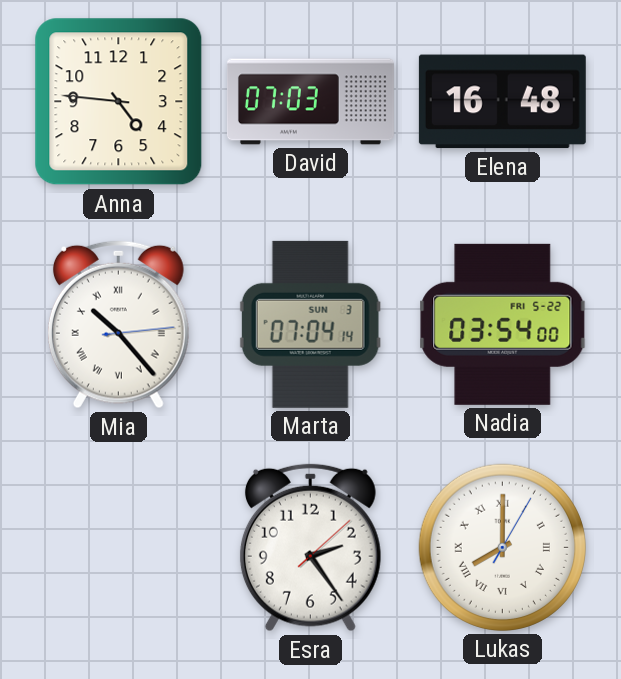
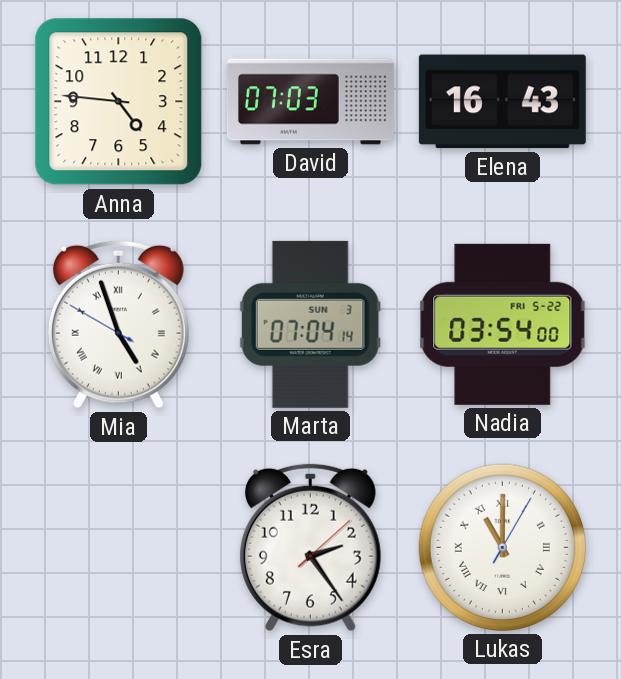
Elena: 16:48 -> 16:43 (502, 102)
Mia: 10:23 -> 4:56 (118, 325)
Lukas: 8:00 -> 11:00 (502, 547)
